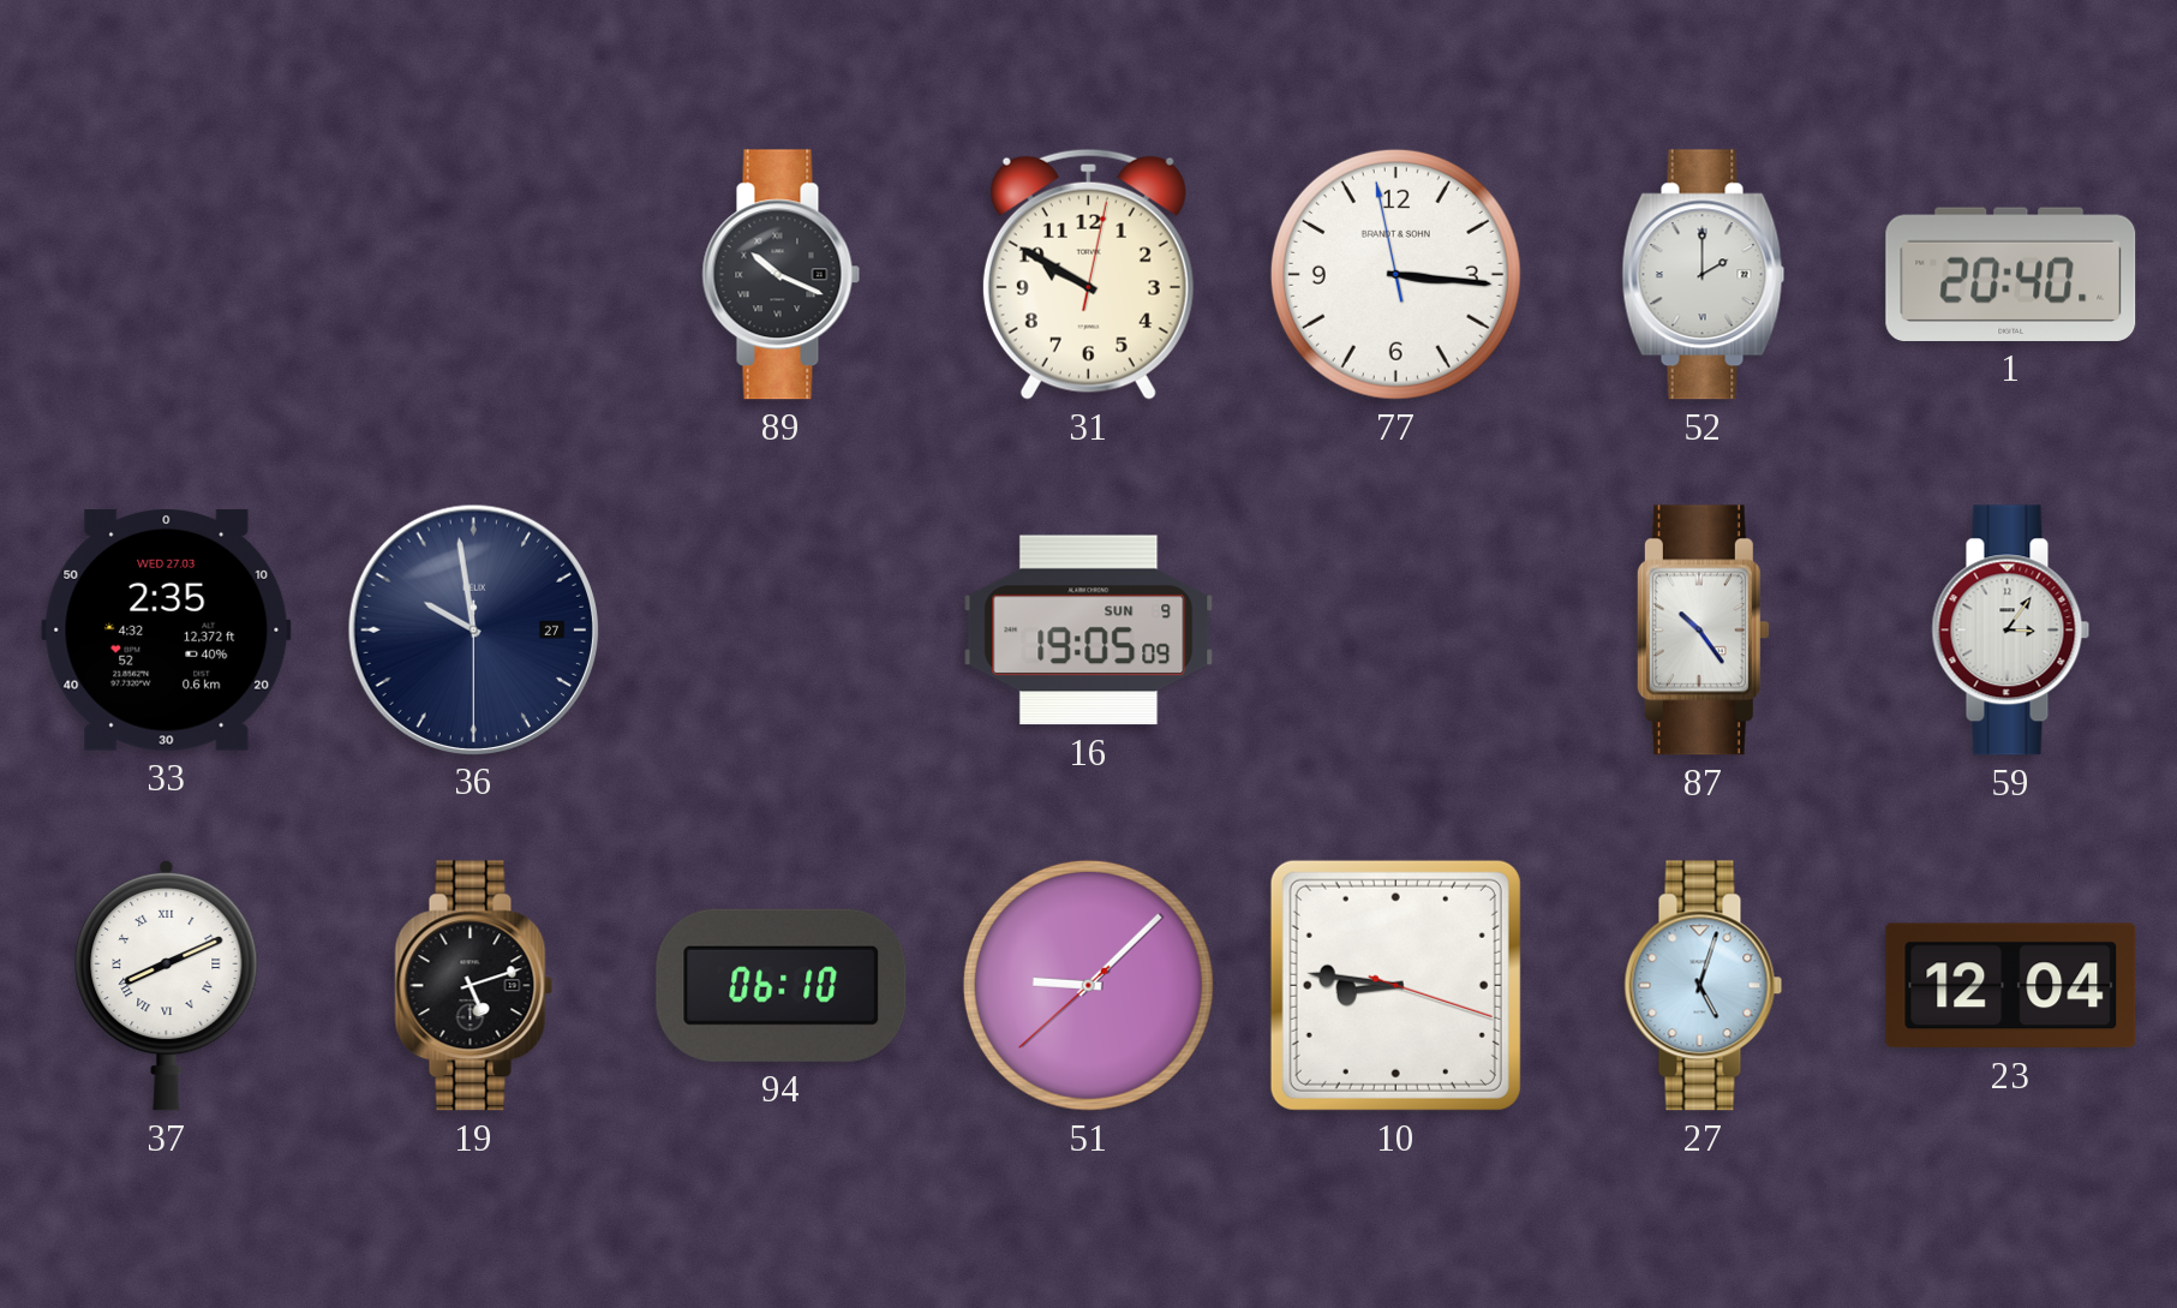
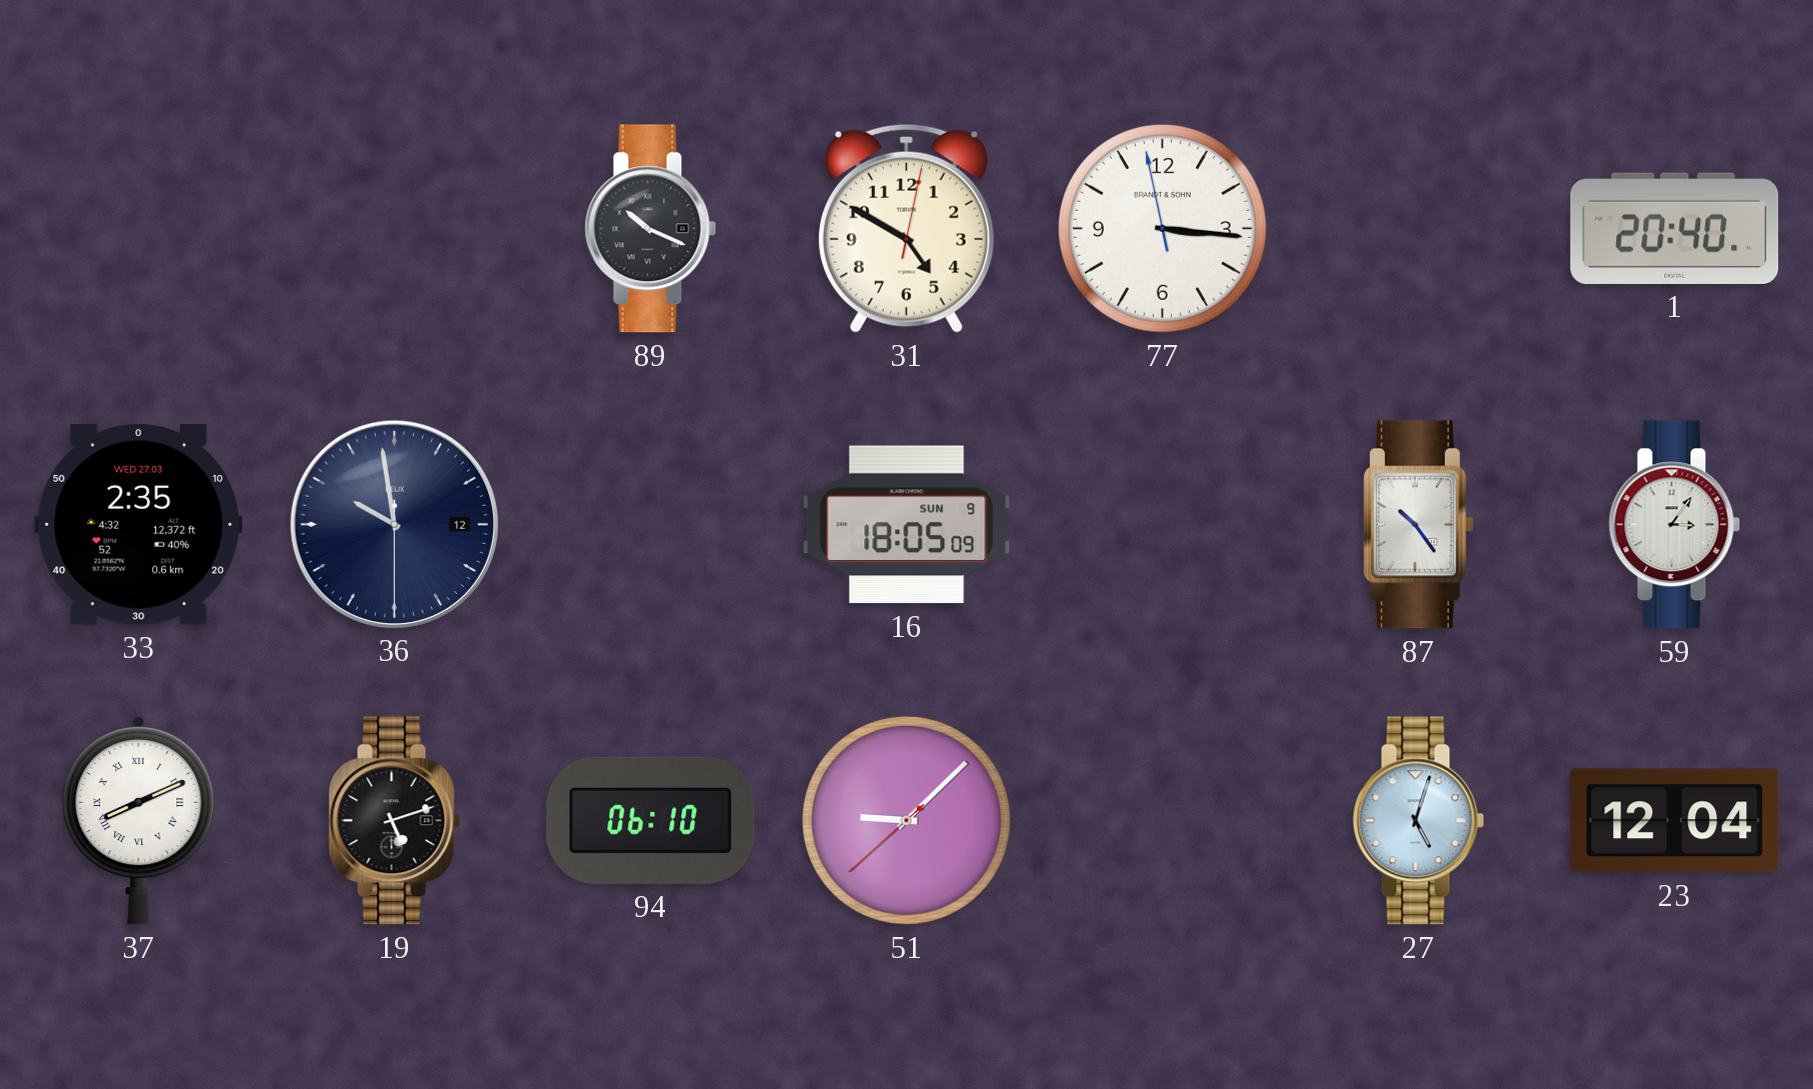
31: 9:50 -> 4:50 (906, 228)
52: 2:00 -> none (1704, 275)
36 date: 27 -> 12 (394, 524)
16: 19:05 -> 18:05 (907, 525)
10: 8:46 -> none (1395, 985)
